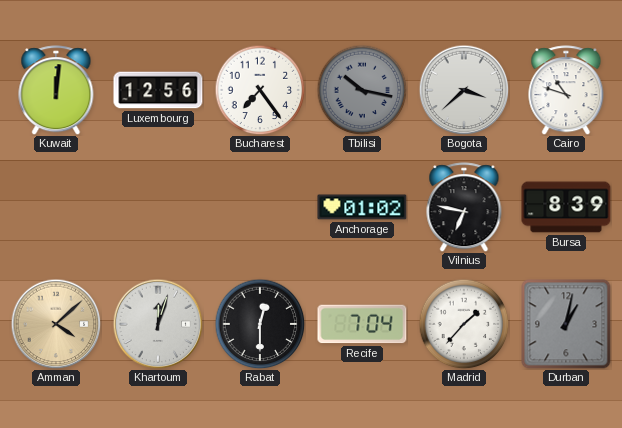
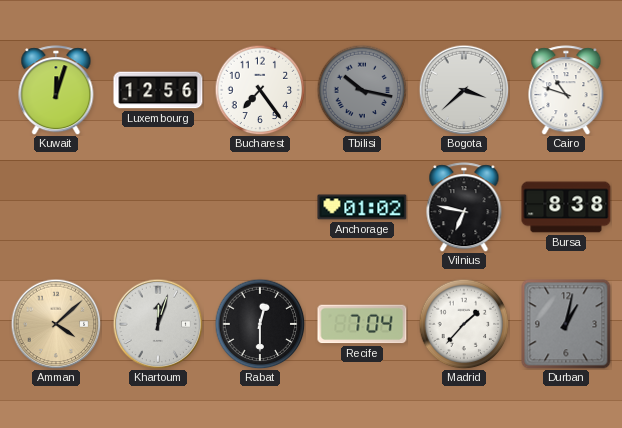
Kuwait: 12:01 -> 12:03 (56, 90)
Bursa: 8:39 -> 8:38 (566, 207)
